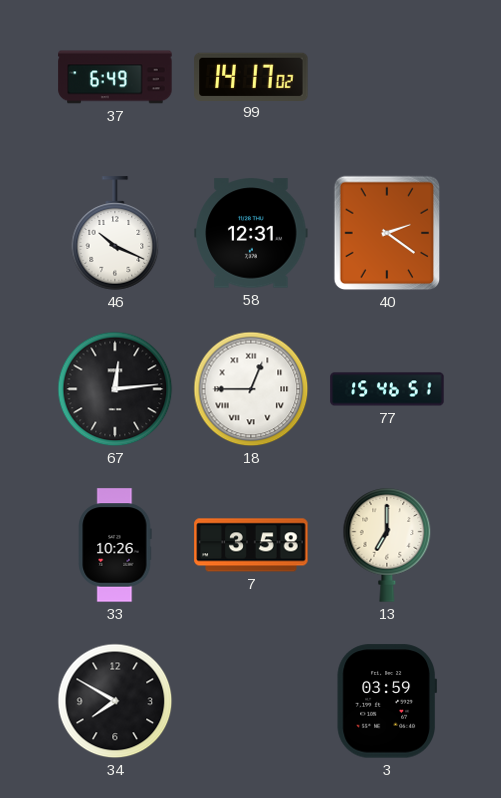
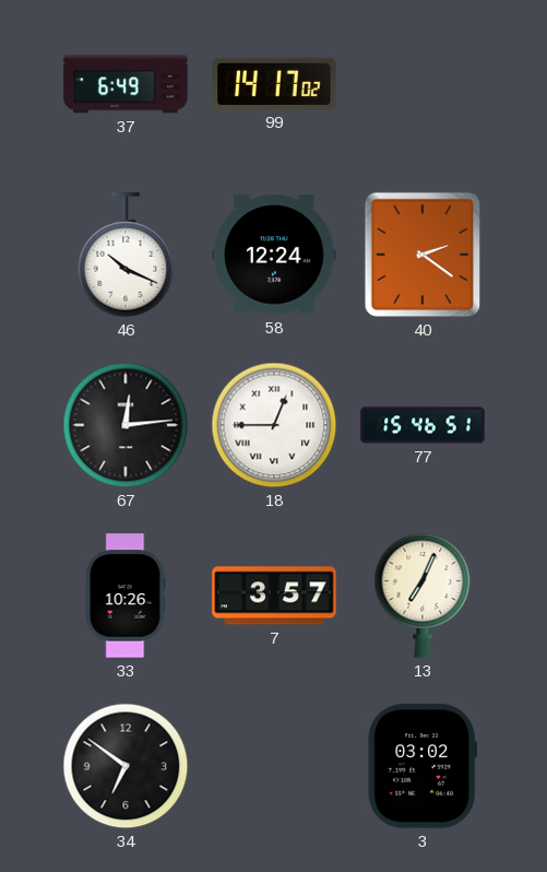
58: 12:31 -> 12:24 (274, 255)
7: 3:58 -> 3:57 (274, 596)
13: 7:00 -> 7:04 (423, 596)
34: 7:50 -> 6:51 (126, 766)
3: 03:59 -> 03:02 (421, 766)
